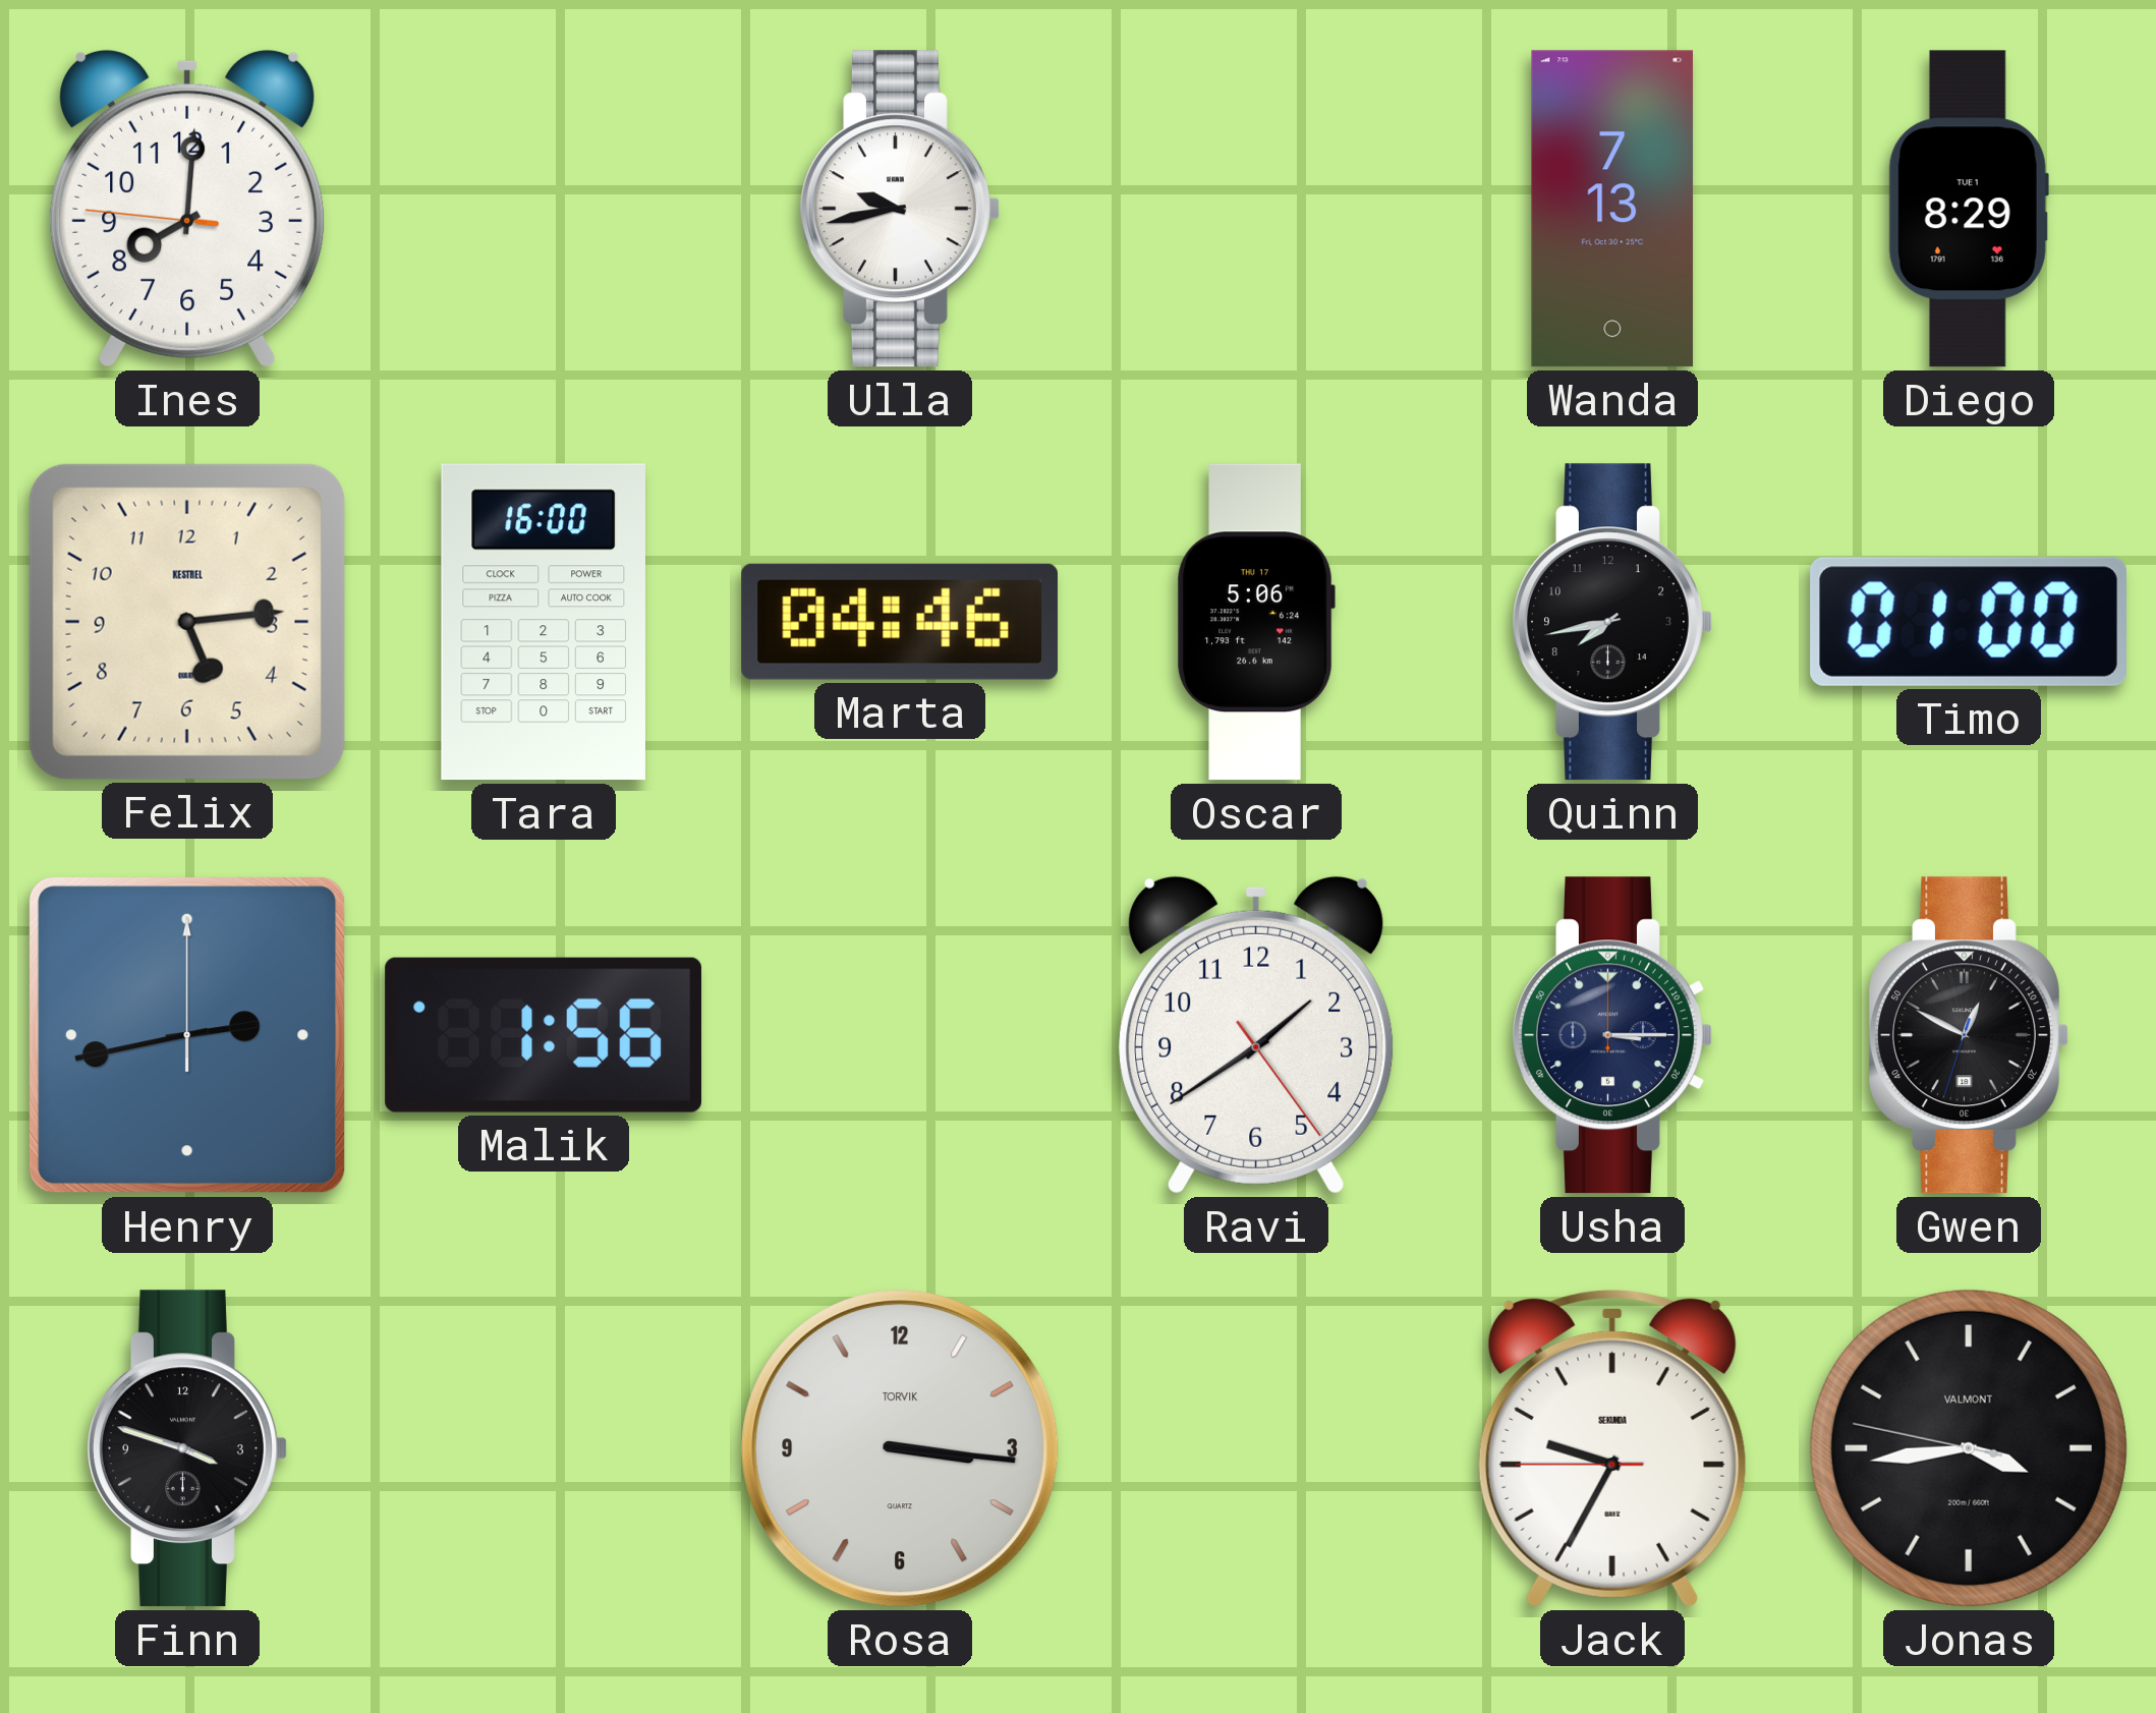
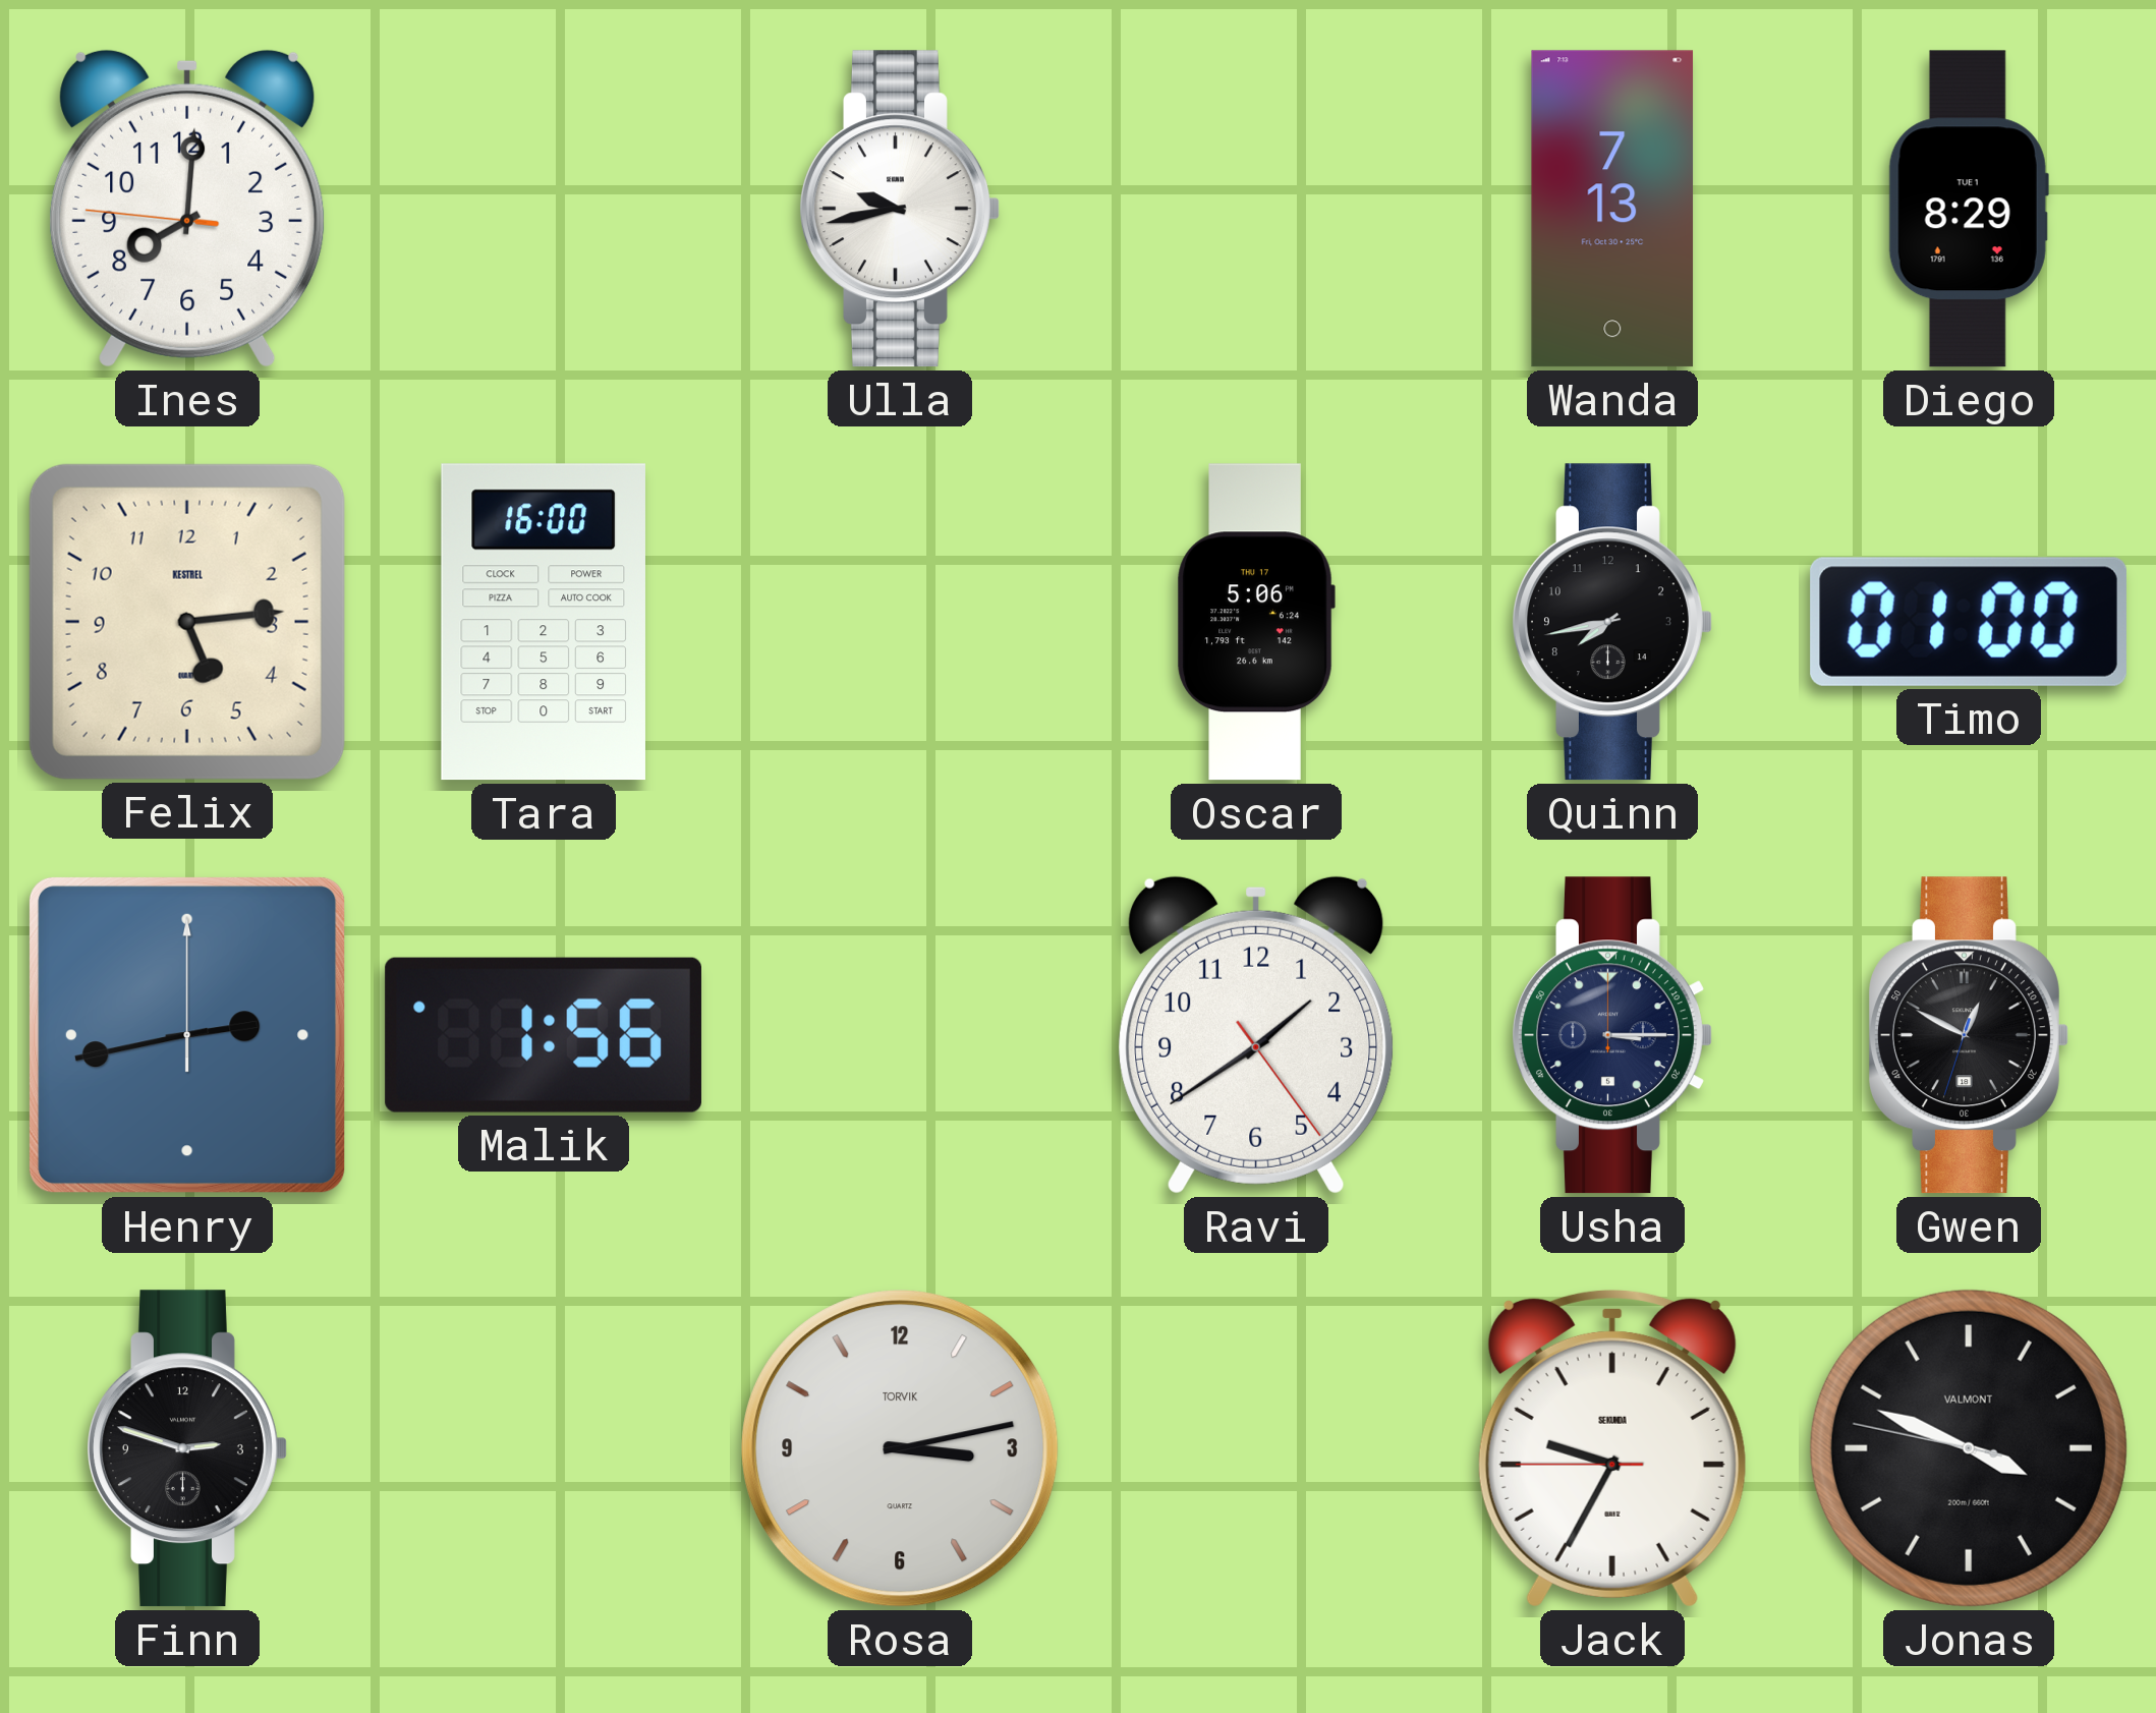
Marta: 04:46 -> none (900, 622)
Finn: 3:48 -> 2:48 (187, 1448)
Rosa: 3:16 -> 3:13 (900, 1448)
Jonas: 3:43 -> 3:48 (1969, 1448)
